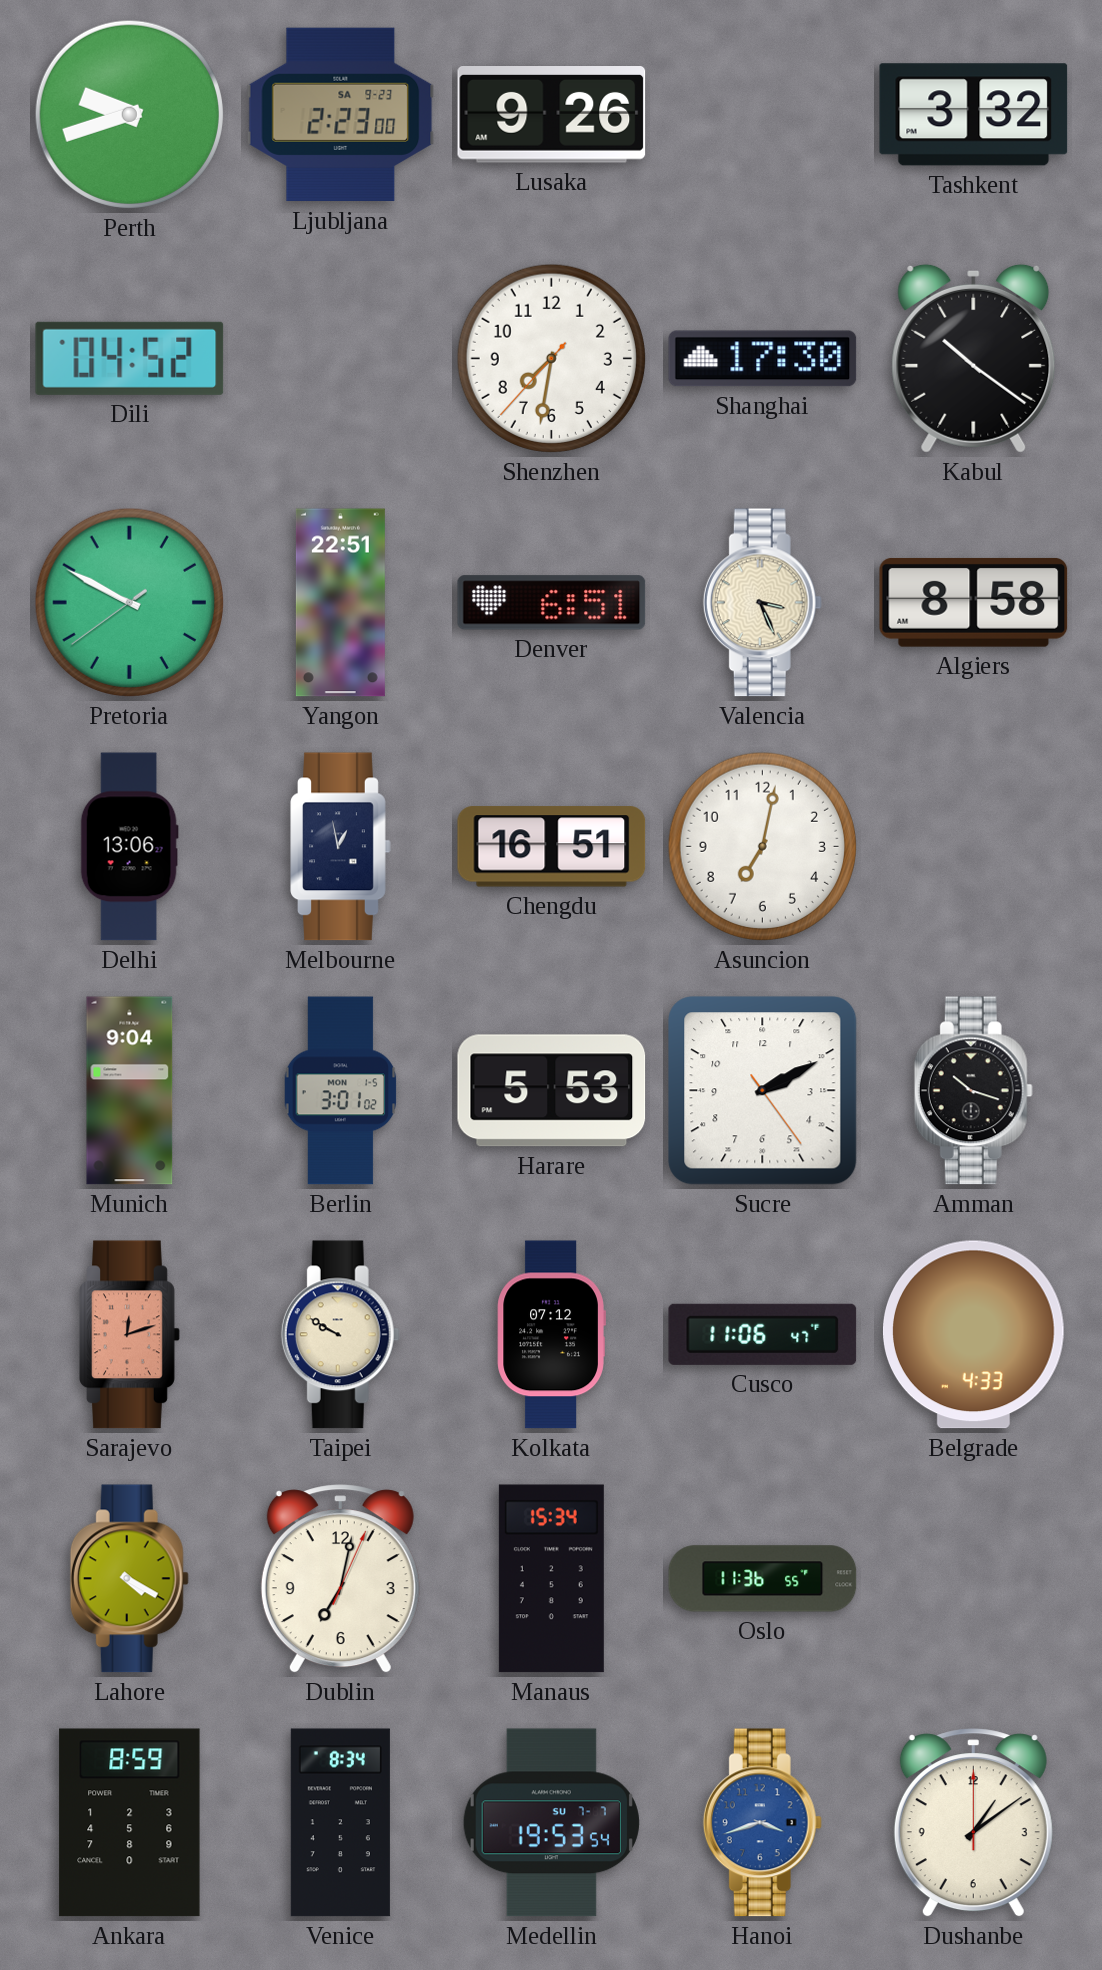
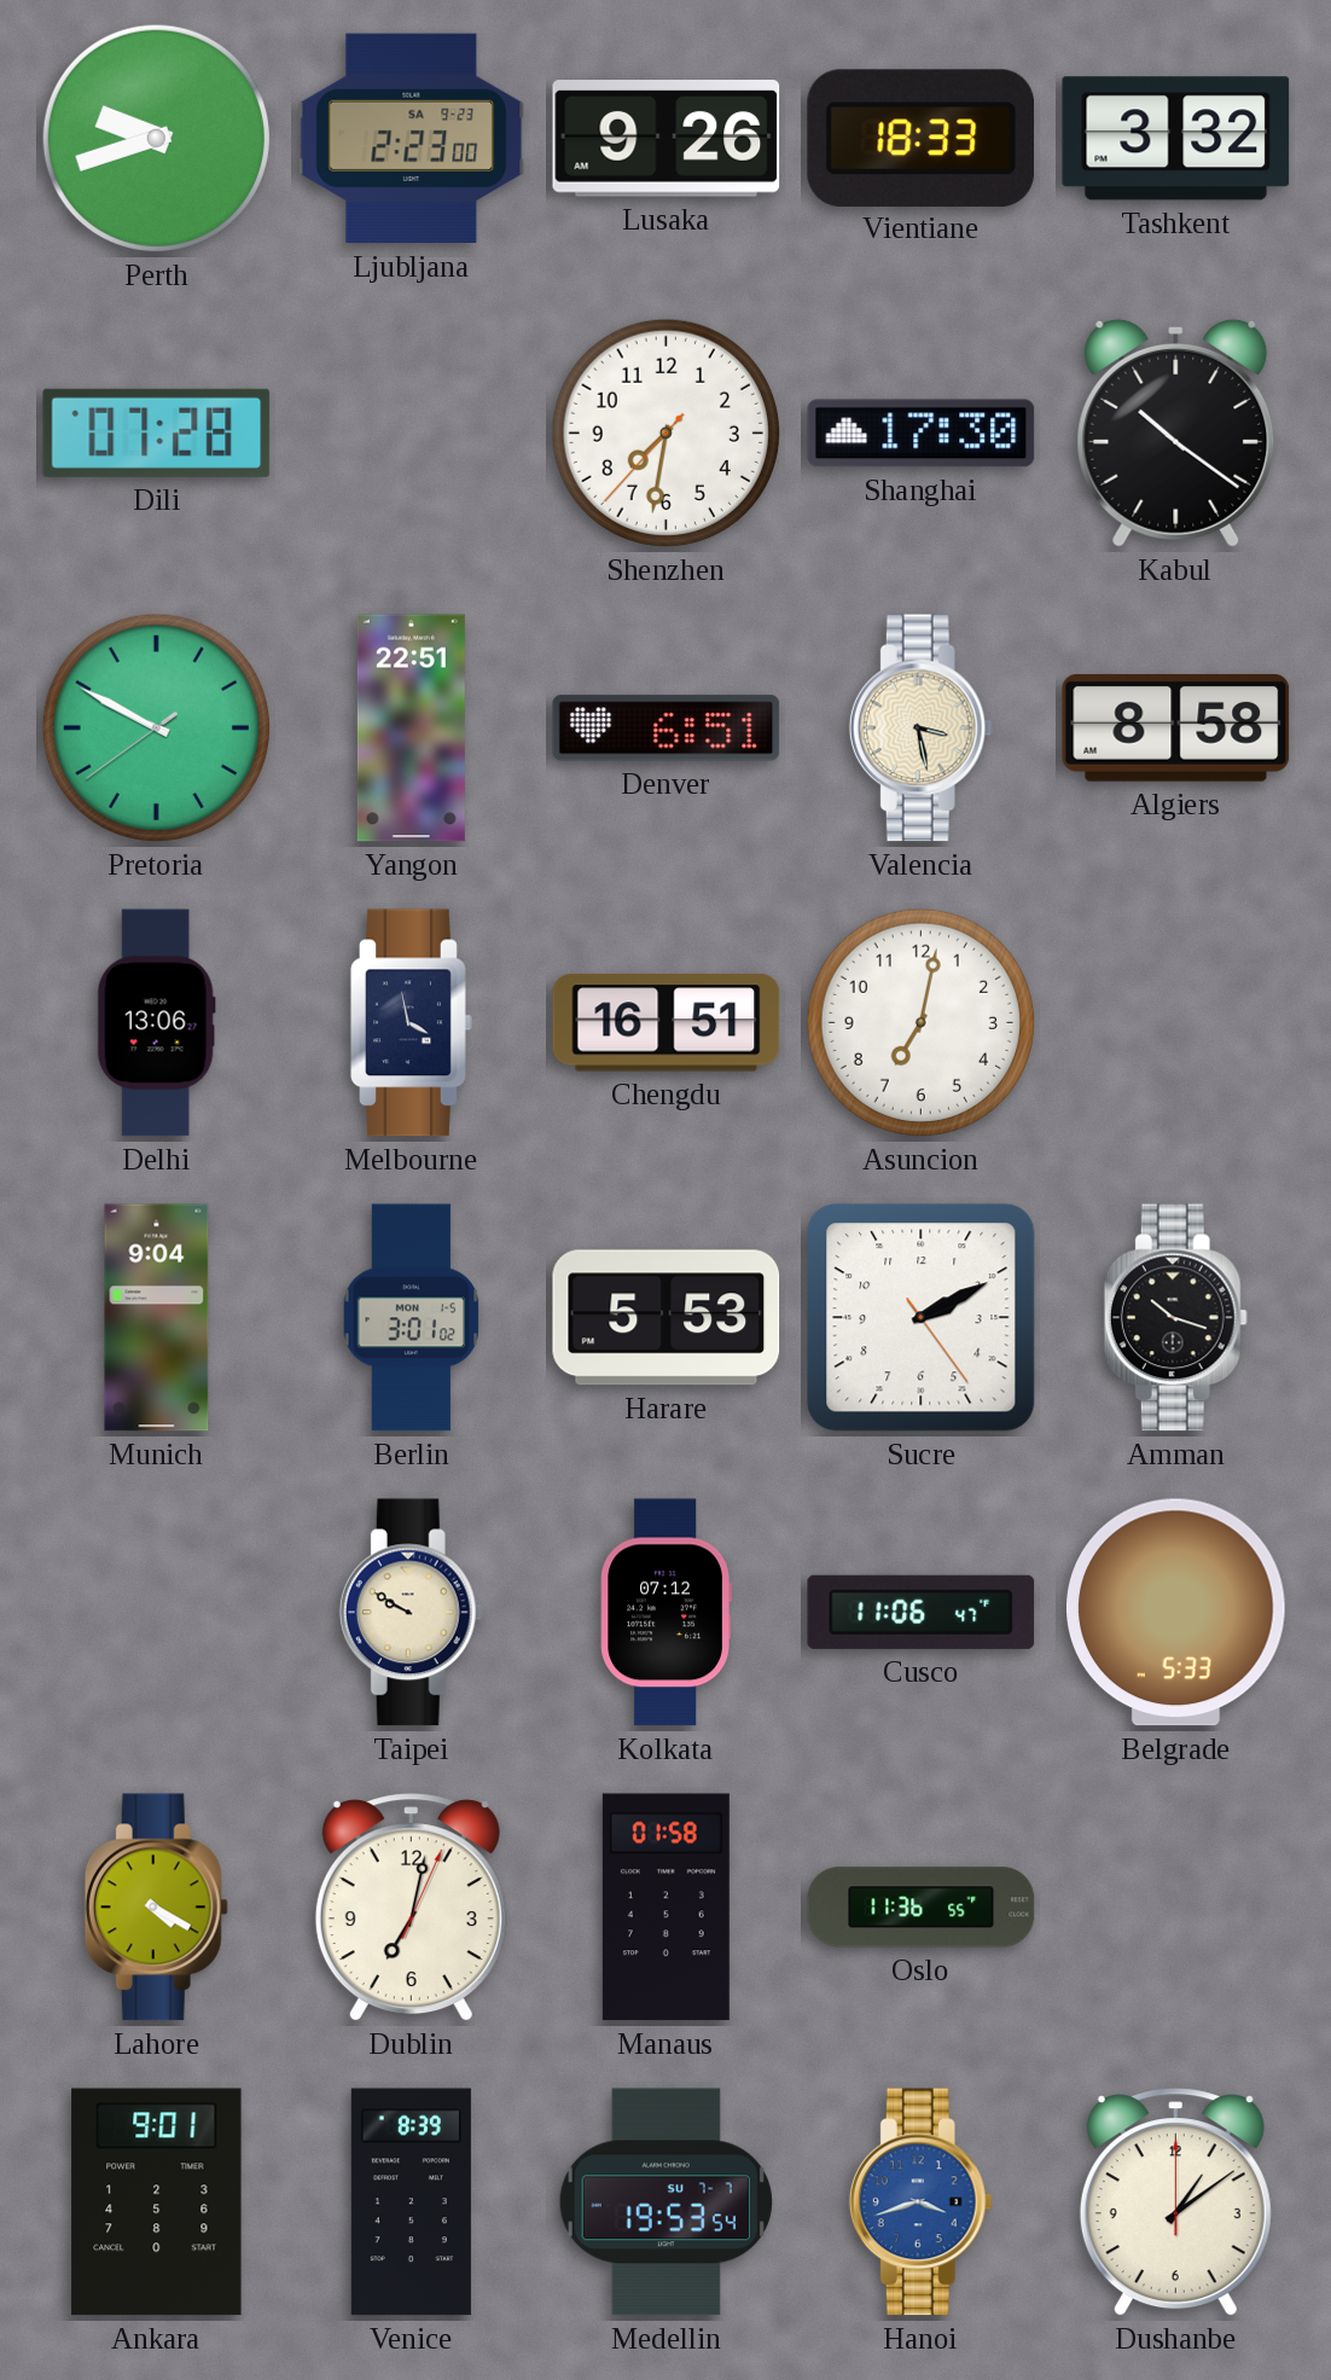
Vientiane: none -> 18:33 (920, 138)
Dili: 04:52 -> 07:28 (157, 433)
Valencia: 3:26 -> 3:28 (920, 728)
Melbourne: 12:58 -> 3:58 (412, 1023)
Sarajevo: 12:12 -> none (130, 1335)
Belgrade: 4:33 -> 5:33 (1175, 1613)
Manaus: 15:34 -> 01:58 (665, 1908)
Ankara: 8:59 -> 9:01 (157, 2202)
Venice: 8:34 -> 8:39 (411, 2202)
